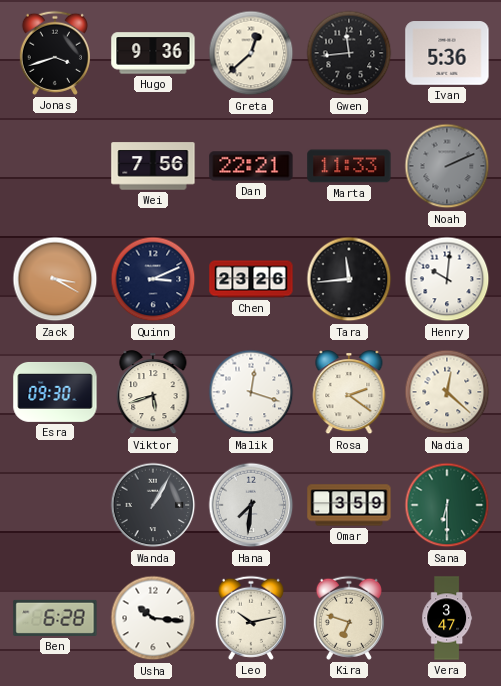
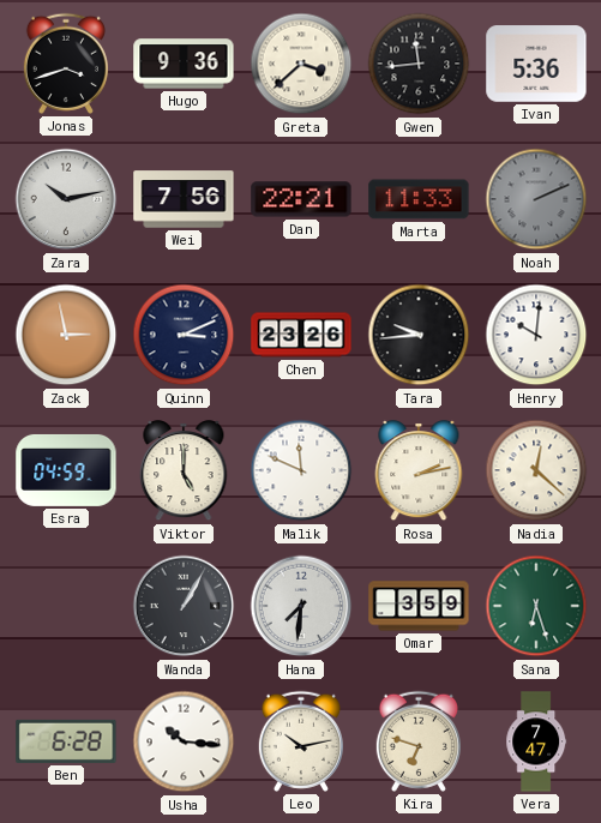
Greta: 12:38 -> 3:38 (301, 64)
Zara: none -> 10:13 (66, 199)
Zack: 3:20 -> 2:58 (66, 335)
Tara: 11:44 -> 9:44 (419, 335)
Esra: 09:30 -> 04:59 (66, 470)
Viktor: 5:42 -> 5:00 (184, 471)
Malik: 12:18 -> 11:49 (301, 470)
Rosa: 2:21 -> 2:13 (419, 471)
Sana: 6:30 -> 6:27 (536, 606)
Vera: 3:47 -> 7:47 (536, 741)
